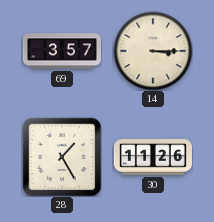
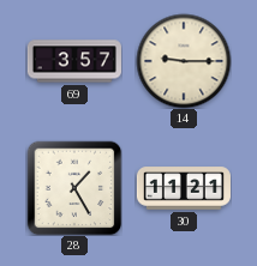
14: 3:15 -> 9:15 (184, 61)
30: 11:26 -> 11:21 (184, 188)
